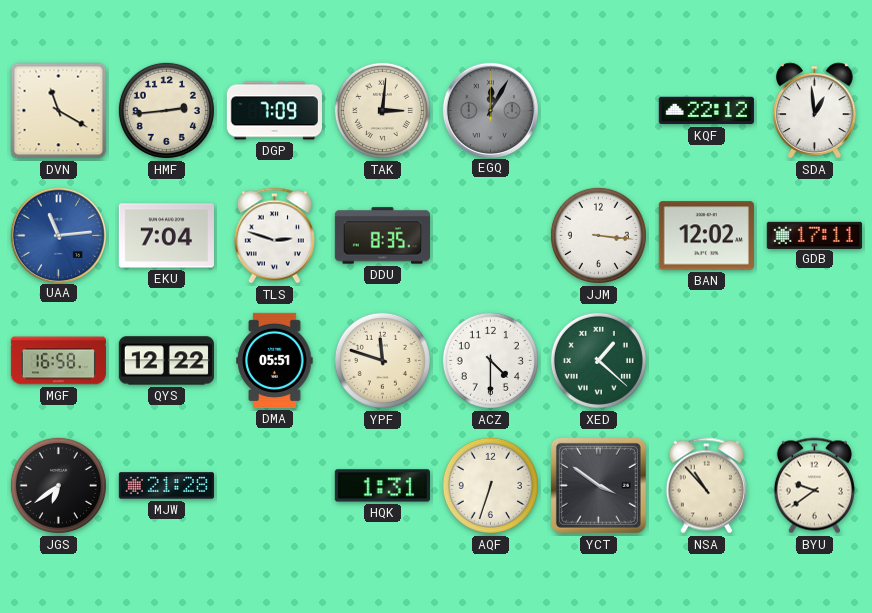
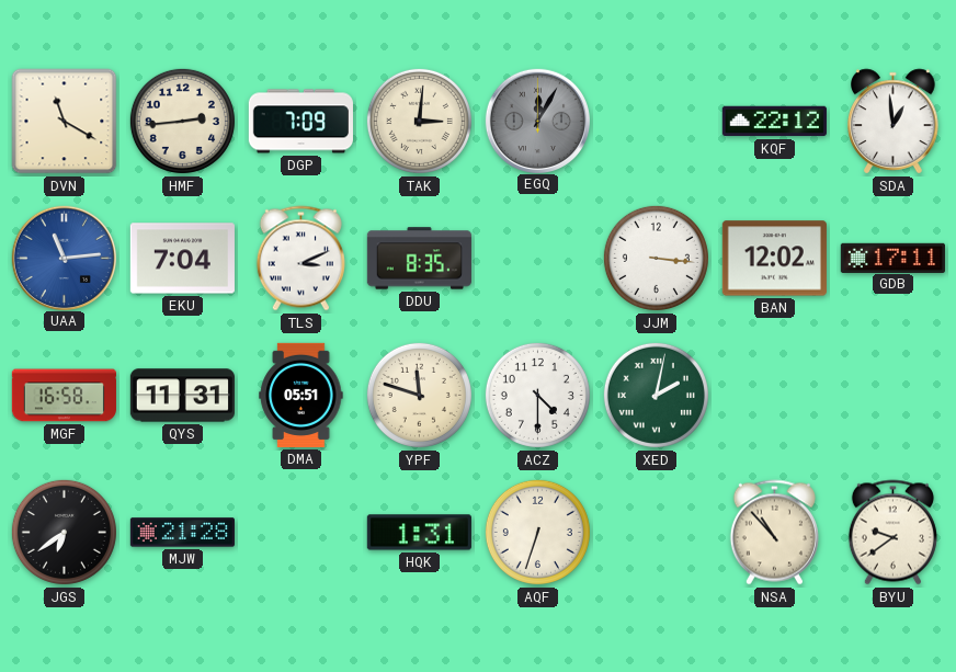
TLS: 2:48 -> 3:11 (300, 259)
QYS: 12:22 -> 11:31 (182, 396)
XED: 1:22 -> 2:02 (656, 395)
YCT: 3:51 -> none (598, 485)
